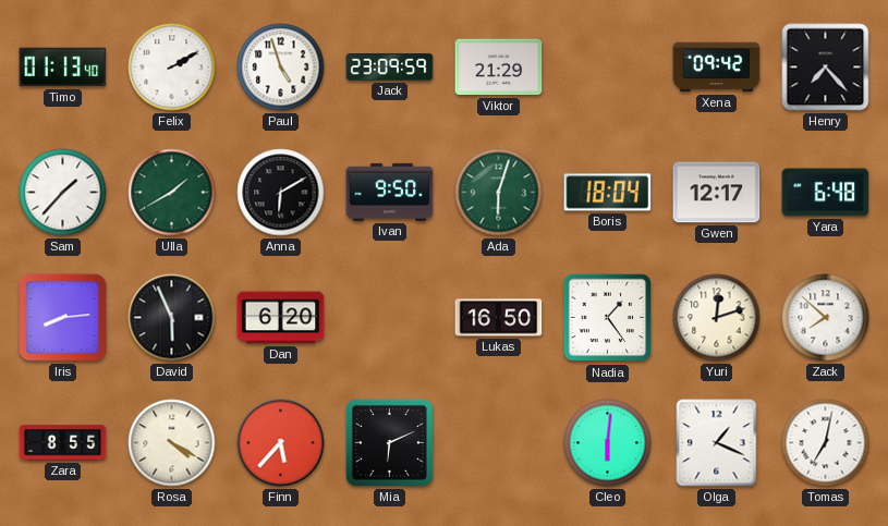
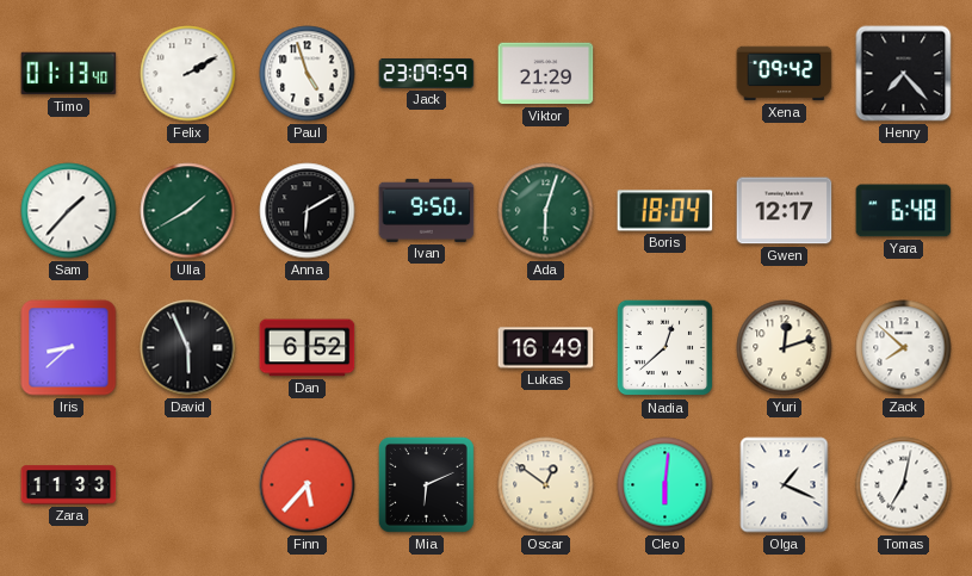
Iris: 8:14 -> 8:38 (69, 348)
Dan: 6:20 -> 6:52 (308, 348)
Lukas: 16:50 -> 16:49 (546, 348)
Nadia: 1:24 -> 12:38 (665, 348)
Zara: 8:55 -> 11:33 (69, 485)
Rosa: 4:20 -> none (172, 443)
Oscar: none -> 12:51 (546, 485)
